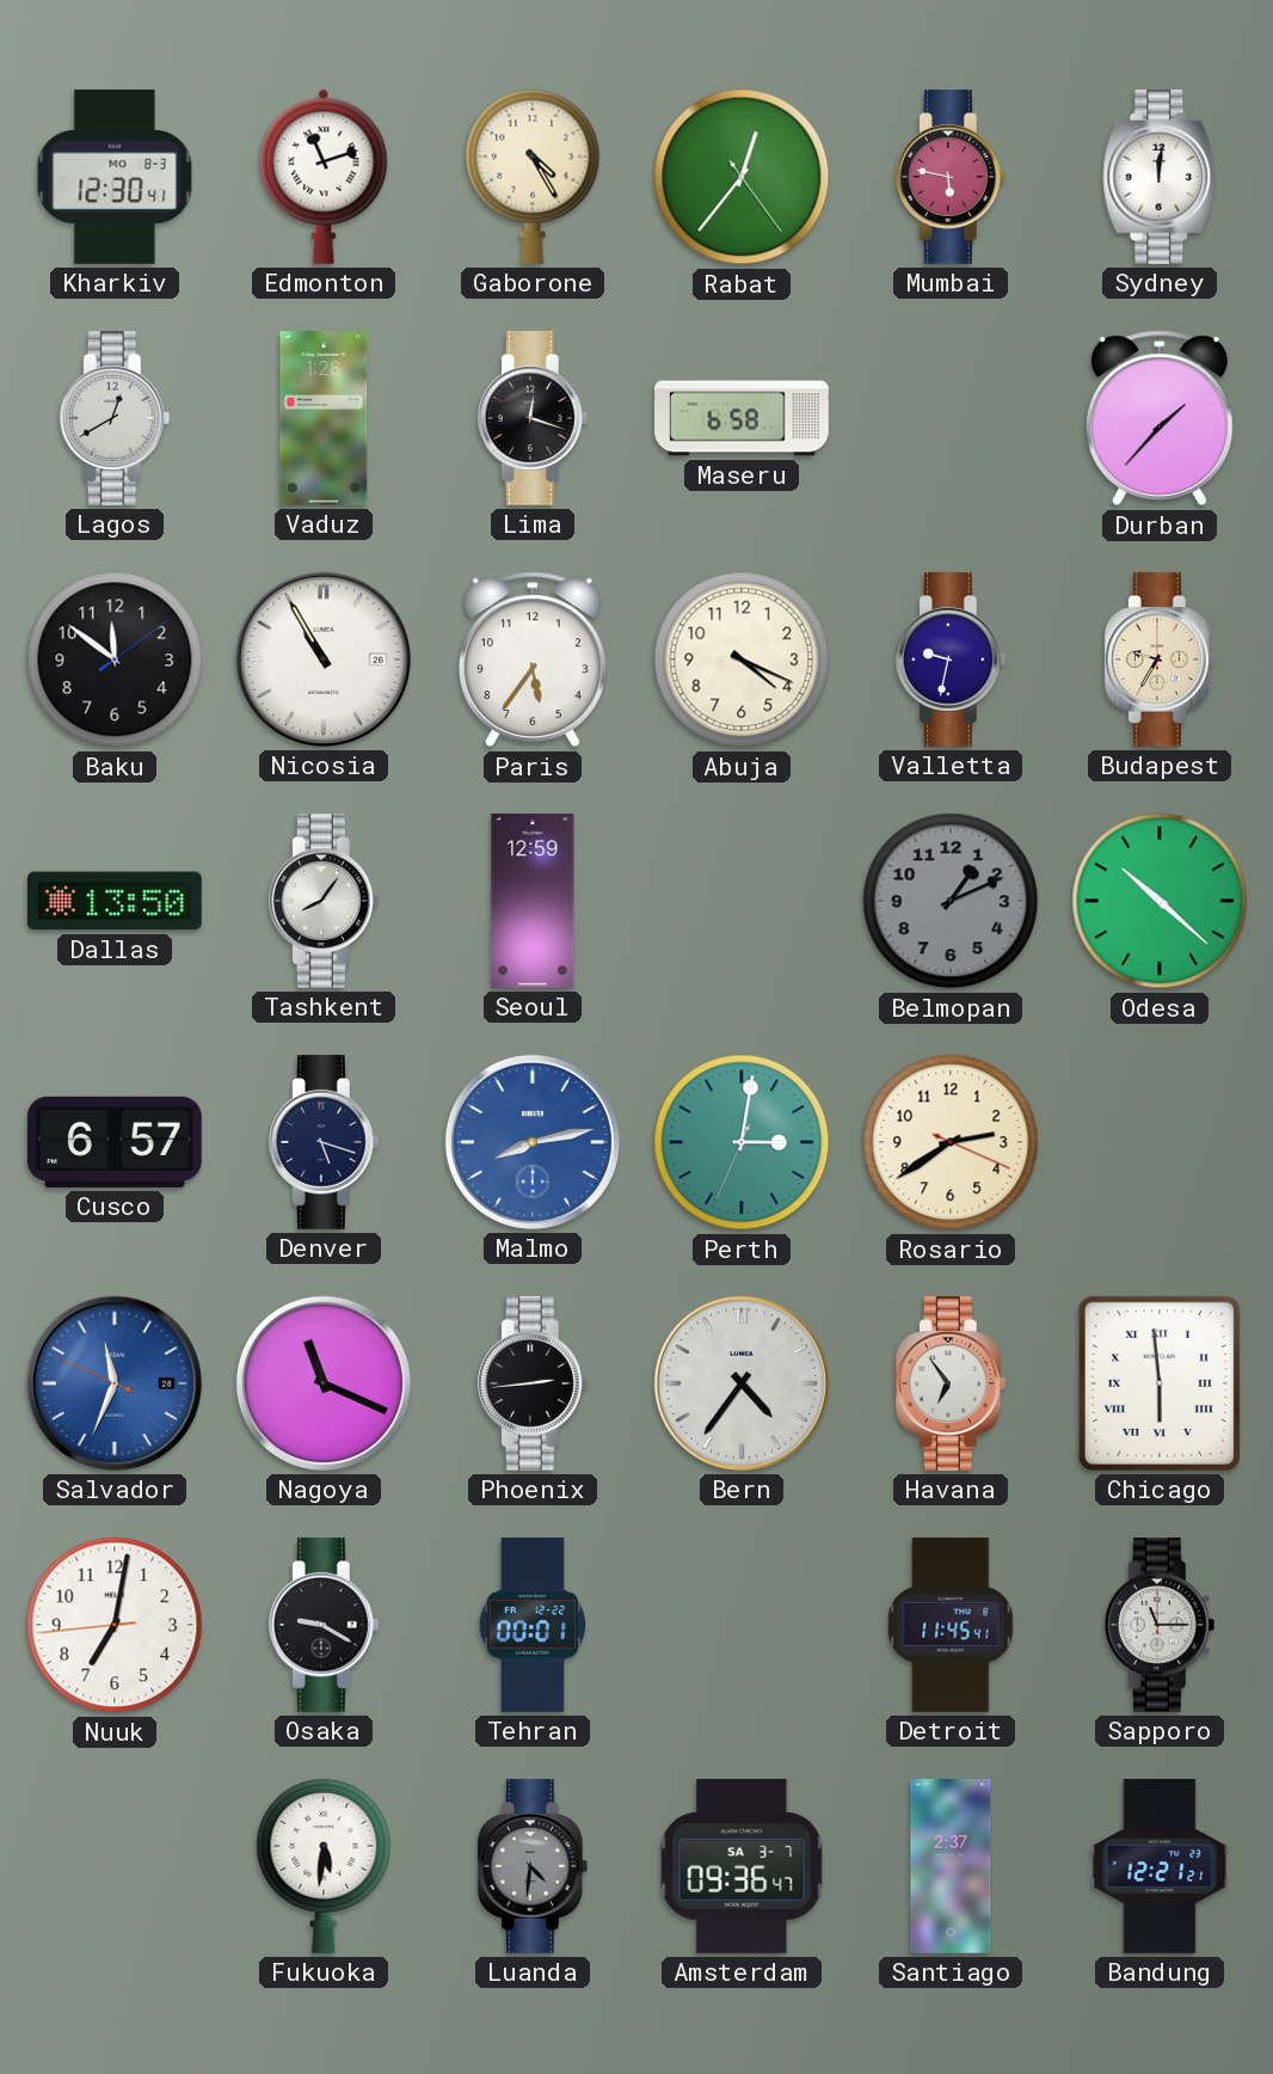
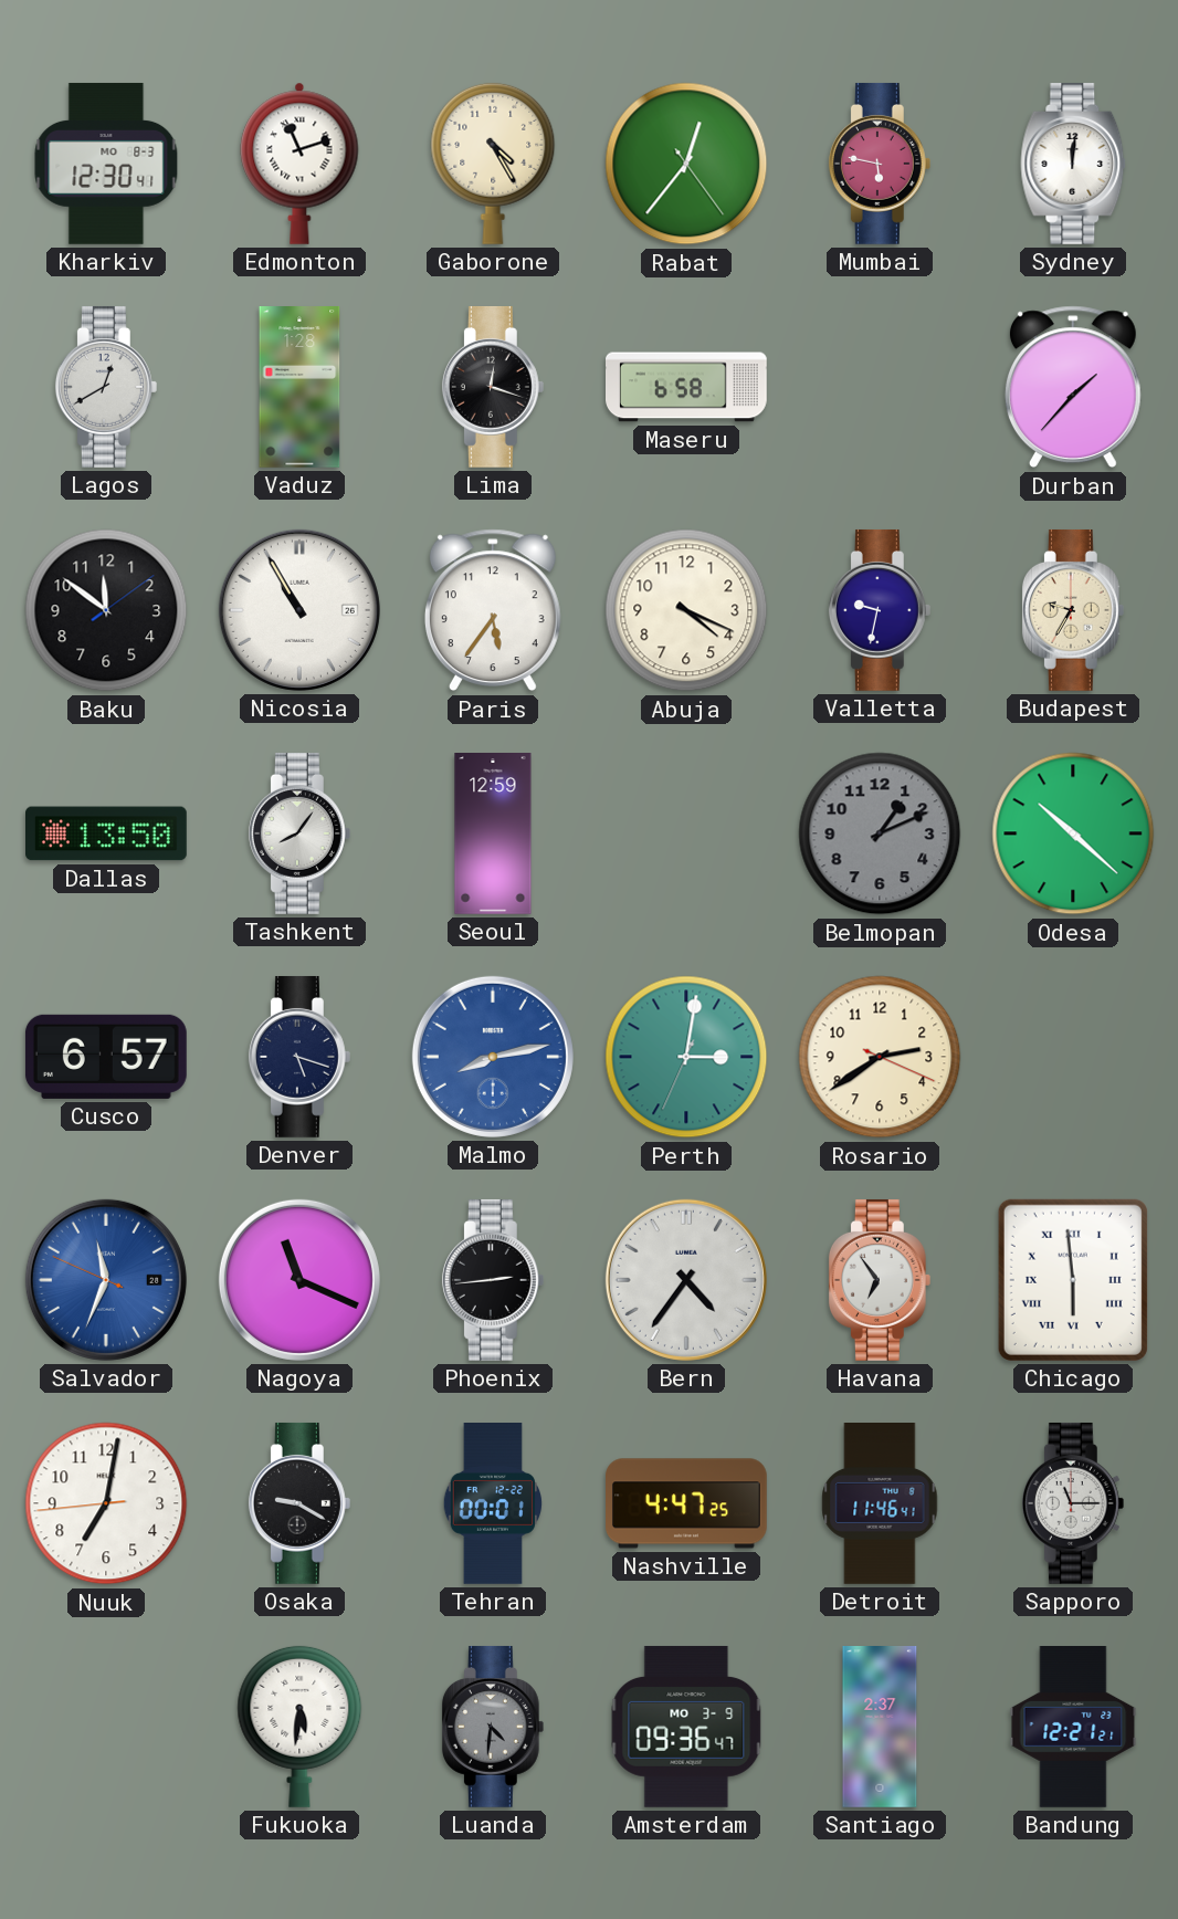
Nashville: none -> 4:47 (687, 1503)
Detroit: 11:45 -> 11:46 (880, 1504)
Amsterdam date: SA 3-7 -> MO 3-9 (686, 1727)
